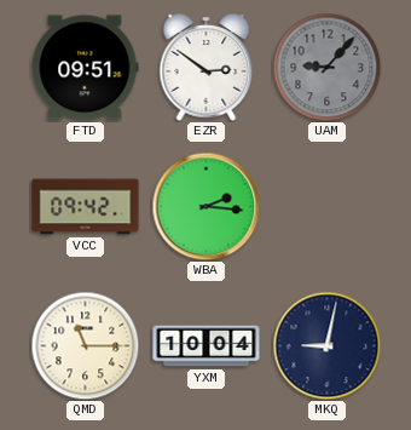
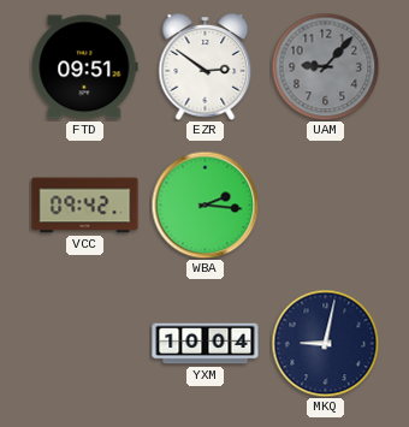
QMD: 11:15 -> none (85, 345)
